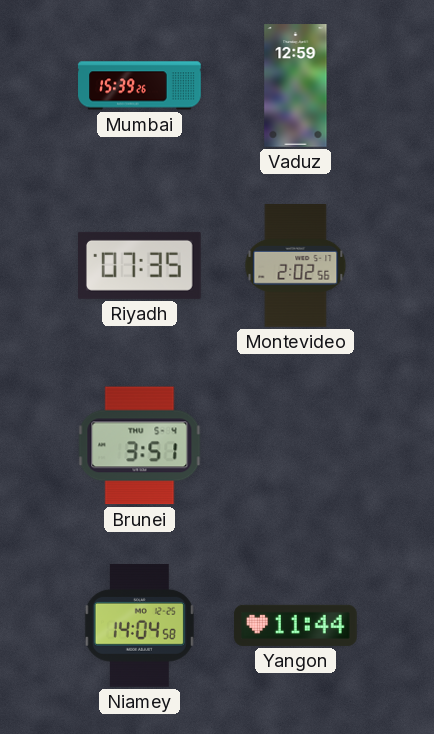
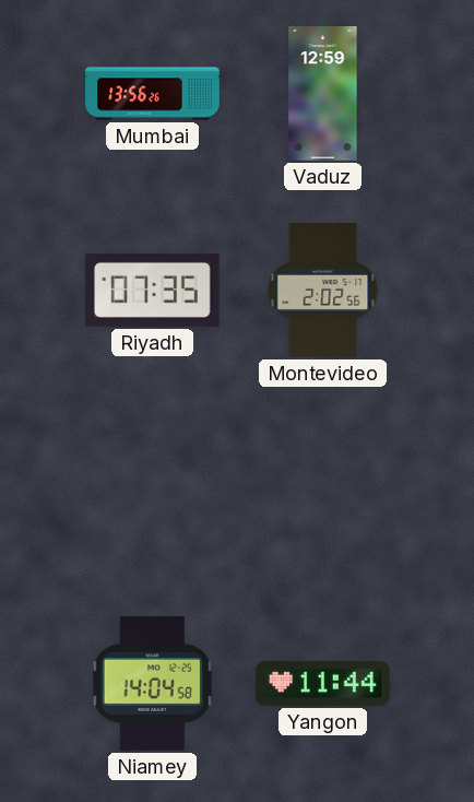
Mumbai: 15:39 -> 13:56 (153, 94)
Brunei: 3:51 -> none (140, 446)
